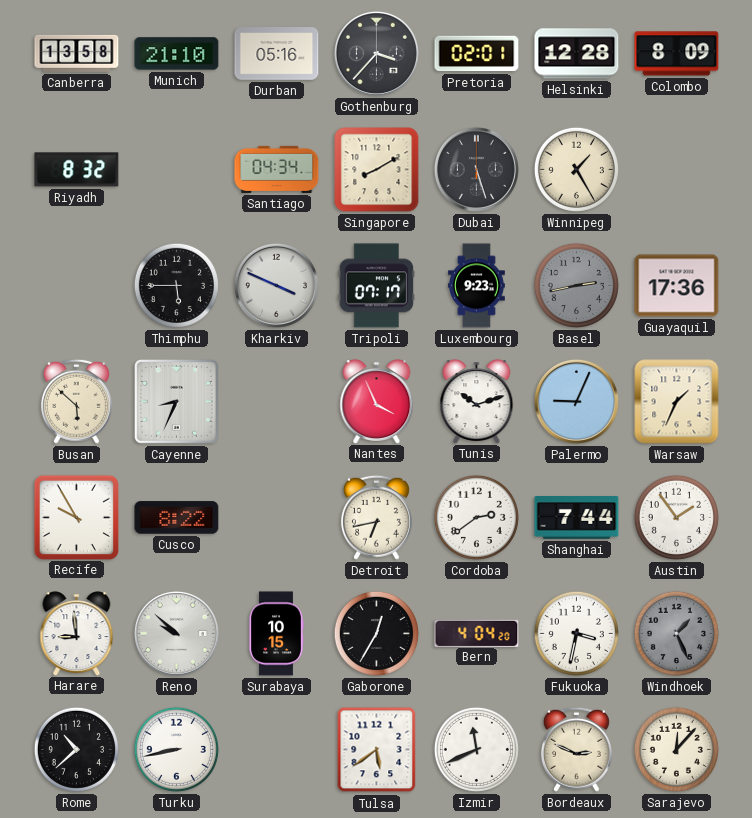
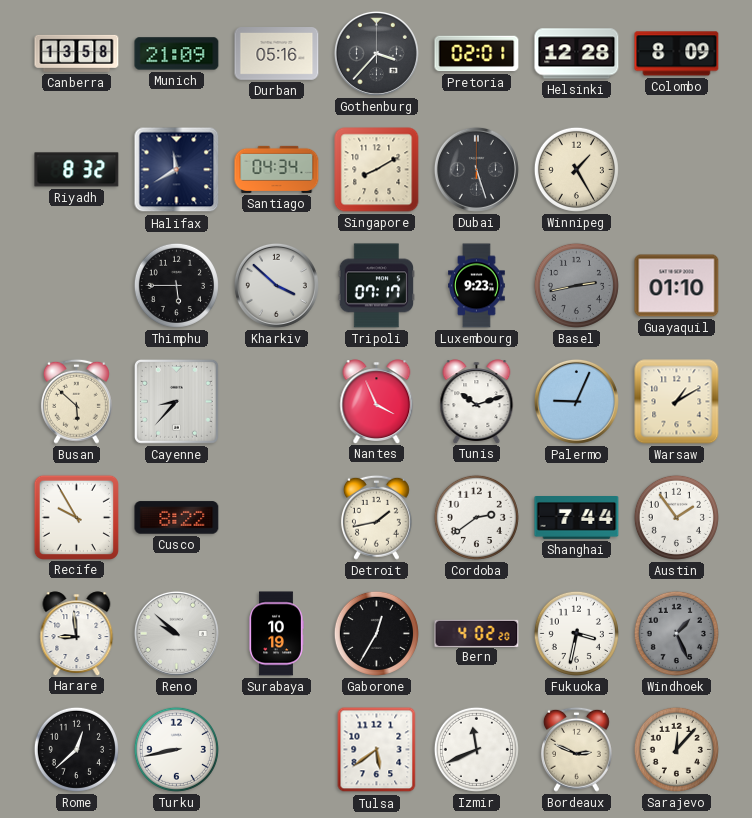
Munich: 21:10 -> 21:09 (177, 54)
Halifax: none -> 11:40 (177, 170)
Kharkiv: 3:49 -> 3:52 (276, 285)
Guayaquil: 17:36 -> 01:10 (677, 286)
Cayenne: 8:34 -> 8:37 (176, 401)
Warsaw: 1:34 -> 1:10 (677, 402)
Detroit: 6:43 -> 1:43 (376, 517)
Surabaya: 10:15 -> 10:19 (276, 634)
Bern: 4:04 -> 4:02 (477, 633)
Rome: 10:38 -> 12:38 (76, 749)
